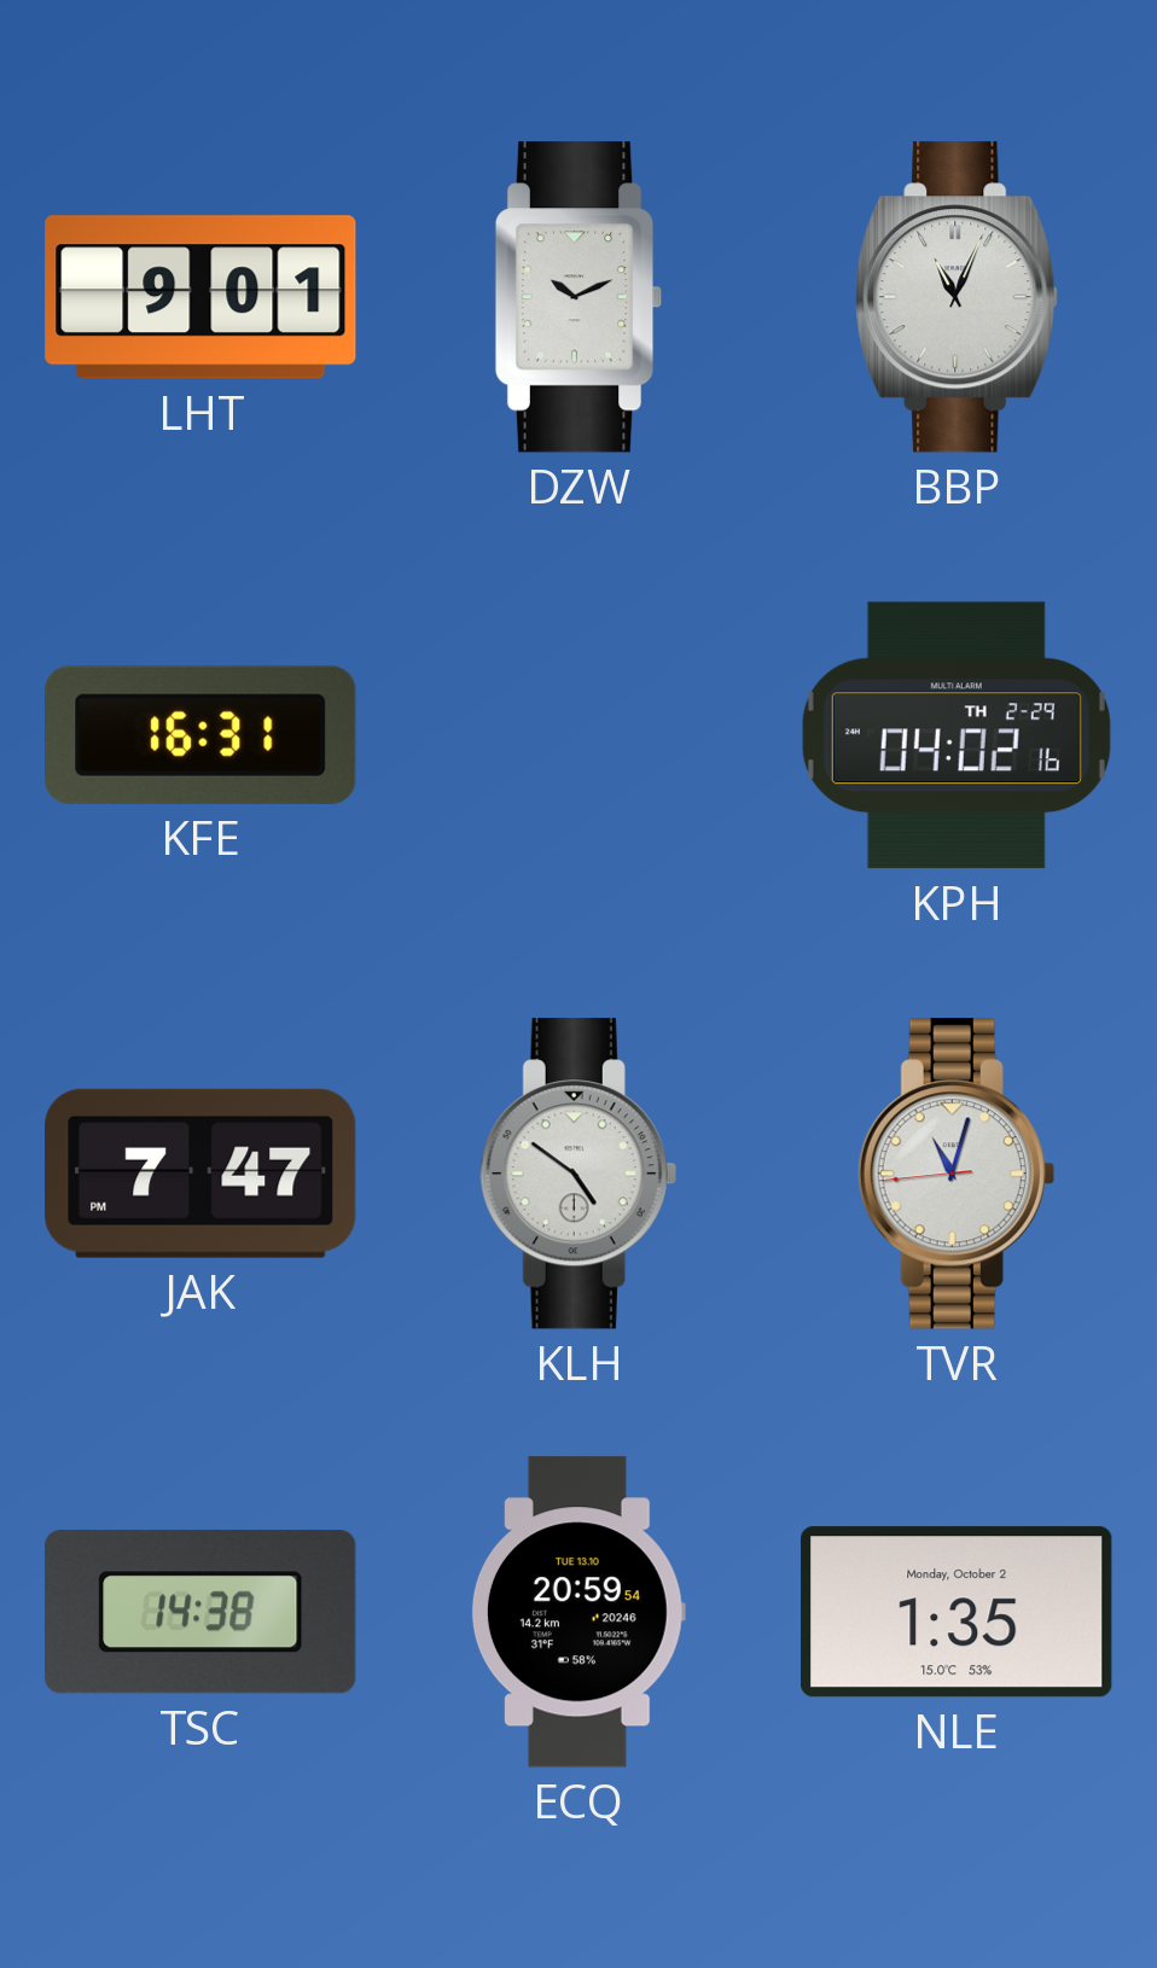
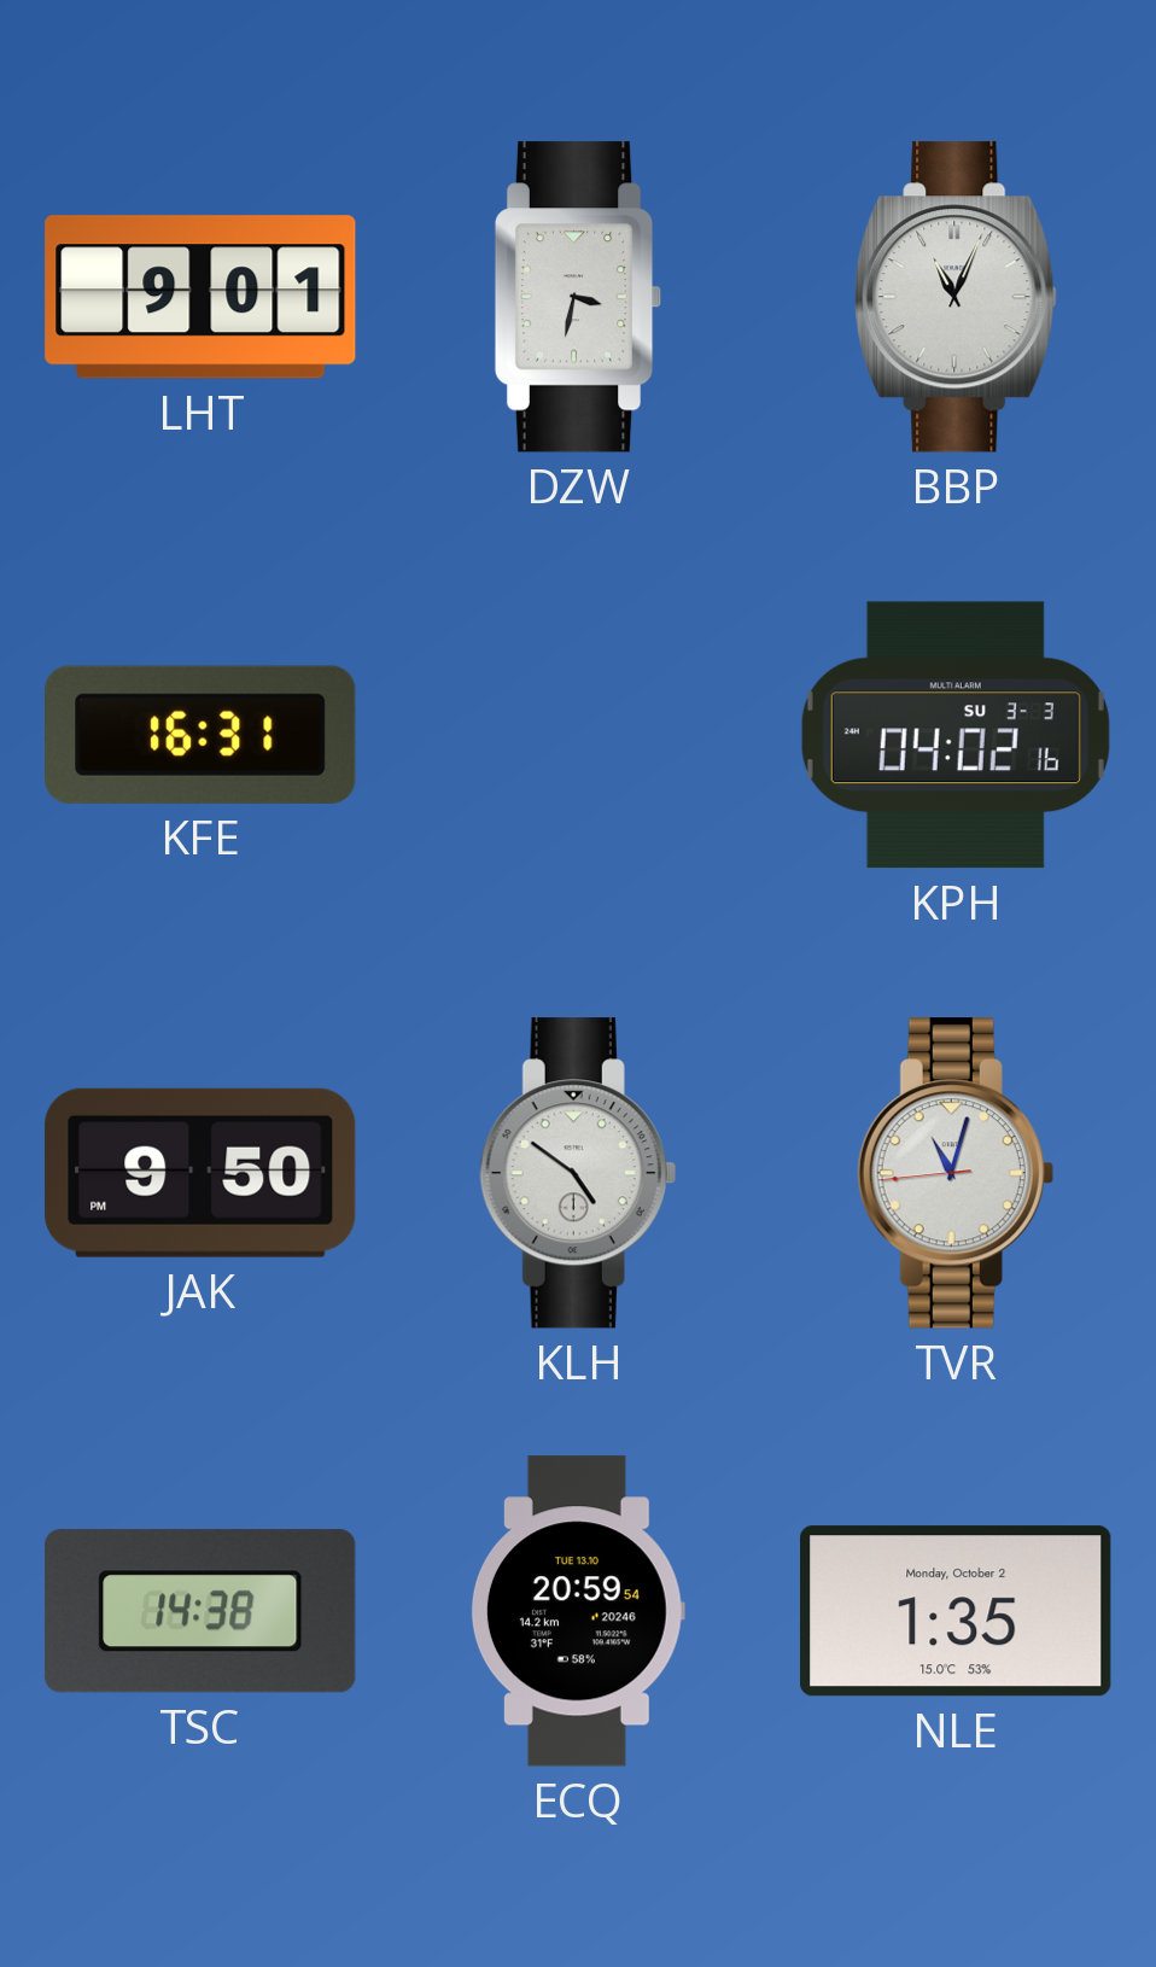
DZW: 10:11 -> 3:32 (578, 297)
KPH date: TH 2-29 -> SU 3-3 (956, 735)
JAK: 7:47 -> 9:50 (200, 1173)
